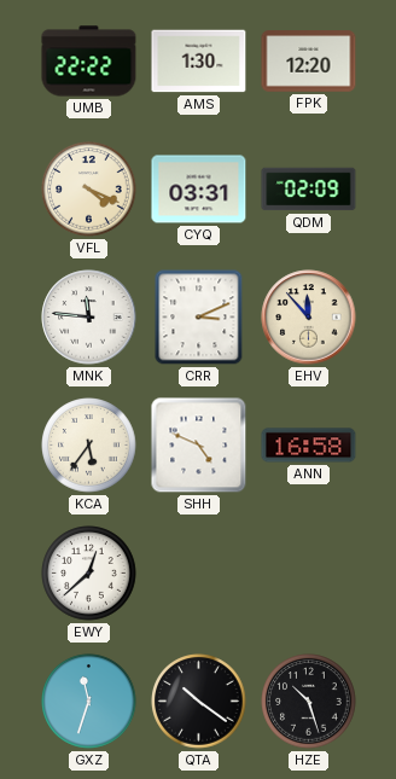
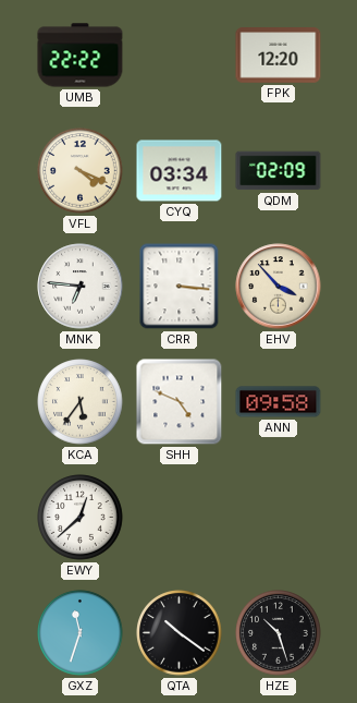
AMS: 1:30 -> none (199, 62)
CYQ: 03:31 -> 03:34 (180, 171)
MNK: 11:46 -> 6:46 (81, 287)
CRR: 3:11 -> 3:16 (180, 287)
EHV: 11:53 -> 3:53 (279, 287)
ANN: 16:58 -> 09:58 (279, 402)
